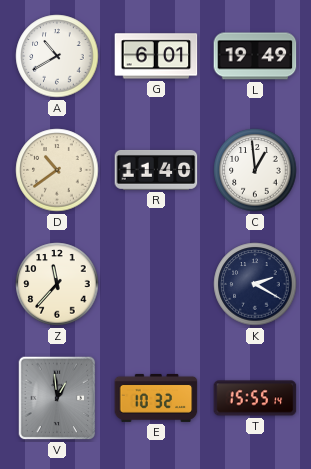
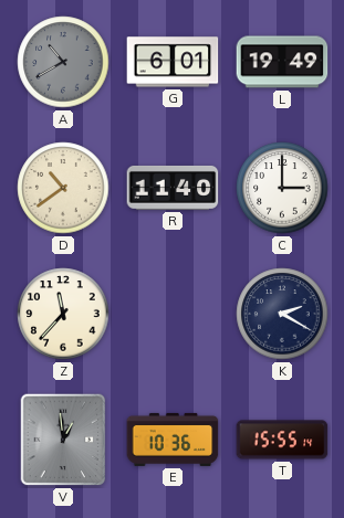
A dial: white -> grey (63, 62)
C: 12:59 -> 3:00 (282, 188)
E: 10:32 -> 10:36 (173, 440)
